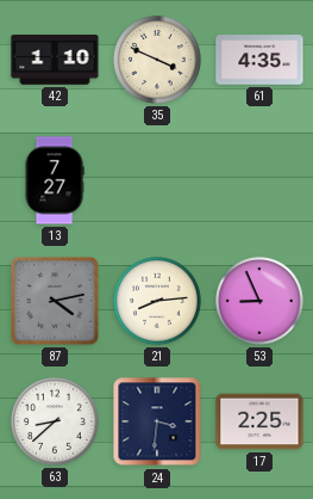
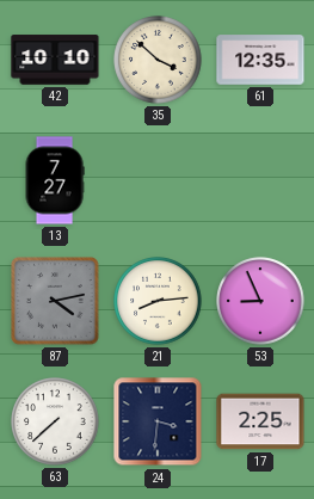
42: 1:10 -> 10:10 (55, 60)
35: 3:49 -> 3:52 (158, 60)
61: 4:35 -> 12:35 (260, 60)
63: 8:38 -> 7:38 (55, 421)
